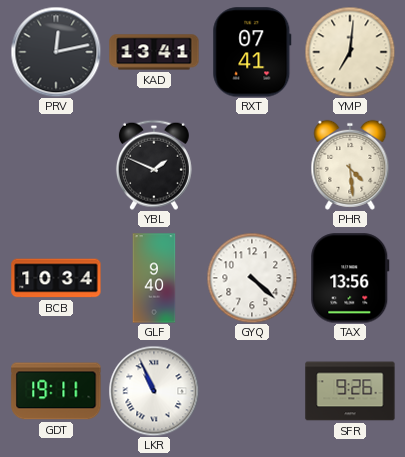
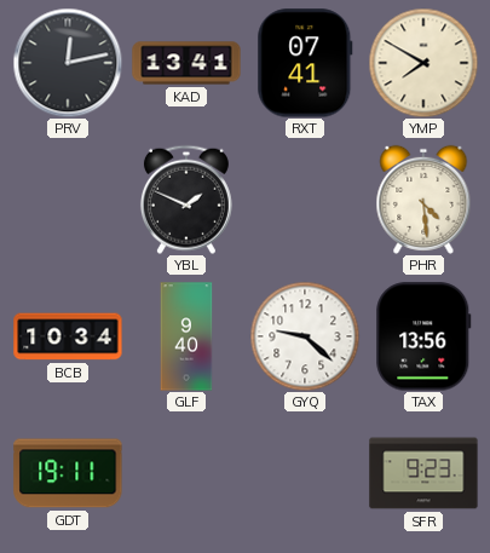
YMP: 7:01 -> 7:50 (423, 63)
GYQ: 4:22 -> 9:22 (305, 336)
LKR: 10:56 -> none (154, 391)
SFR: 9:26 -> 9:23 (423, 473)
